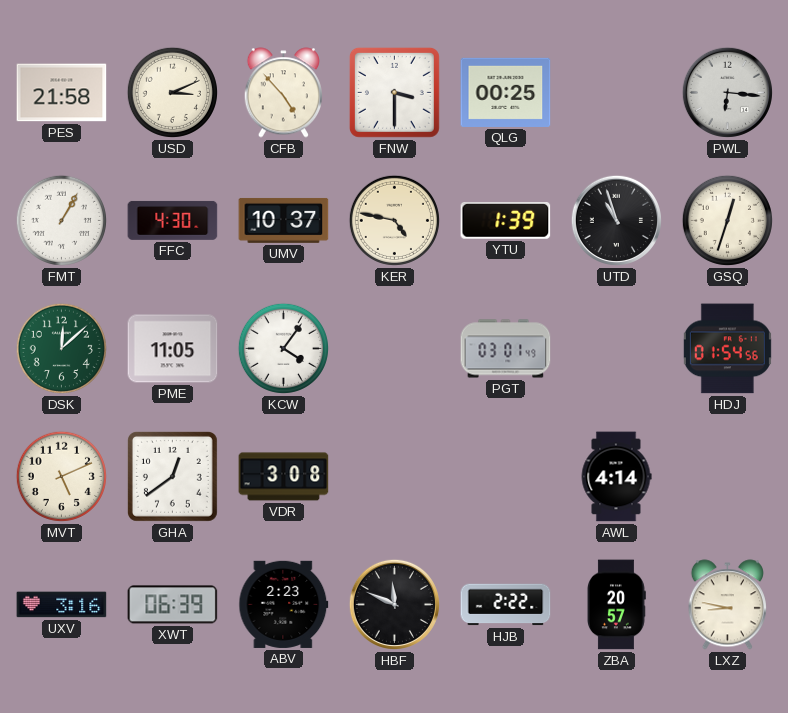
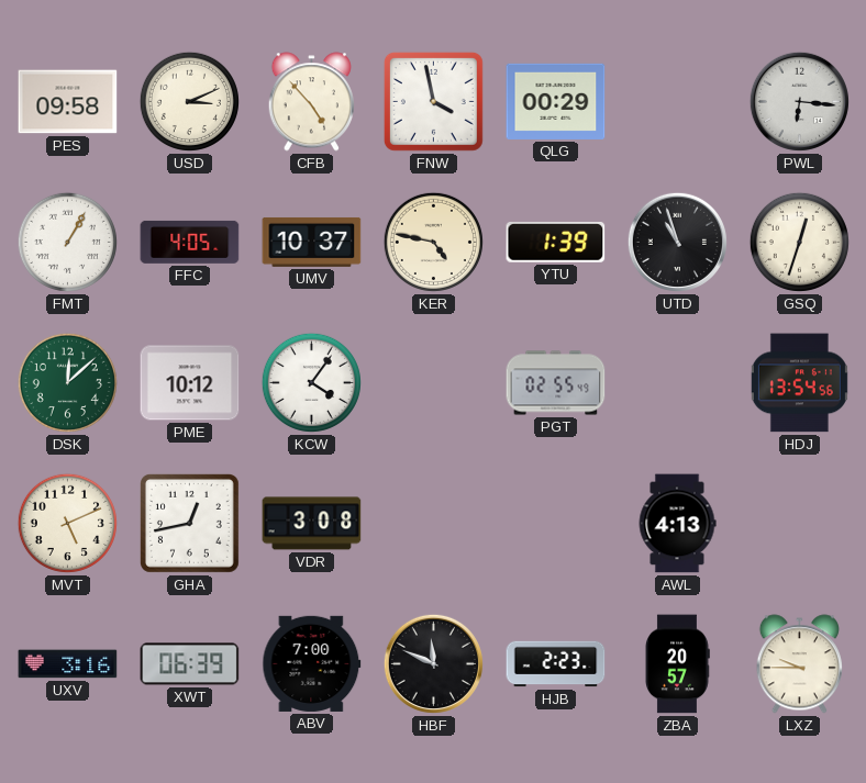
PES: 21:58 -> 09:58 (68, 102)
FNW: 3:30 -> 3:58 (433, 101)
QLG: 00:25 -> 00:29 (556, 101)
FFC: 4:30 -> 4:05 (190, 242)
PME: 11:05 -> 10:12 (190, 383)
PGT: 03:01 -> 02:55 (556, 383)
HDJ: 01:54 -> 13:54 (799, 383)
GHA: 12:39 -> 12:43 (189, 523)
AWL: 4:14 -> 4:13 (677, 524)
ABV: 2:23 -> 7:00 (312, 663)
HJB: 2:22 -> 2:23 (556, 664)
LXZ: 8:47 -> 9:45 (799, 664)
